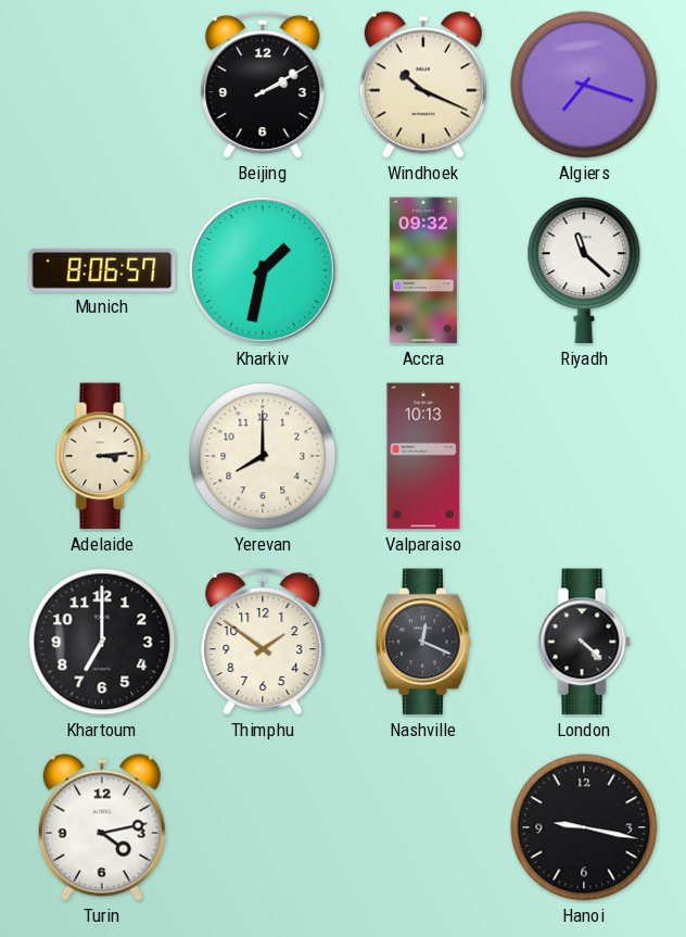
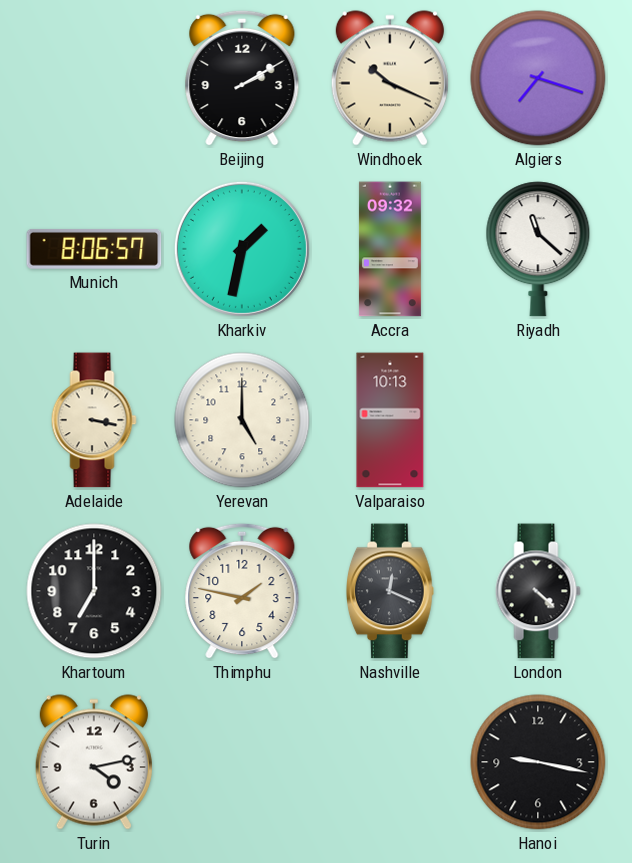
Adelaide: 3:14 -> 3:17 (94, 420)
Yerevan: 8:00 -> 5:00 (242, 420)
Thimphu: 1:51 -> 1:47 (242, 591)
